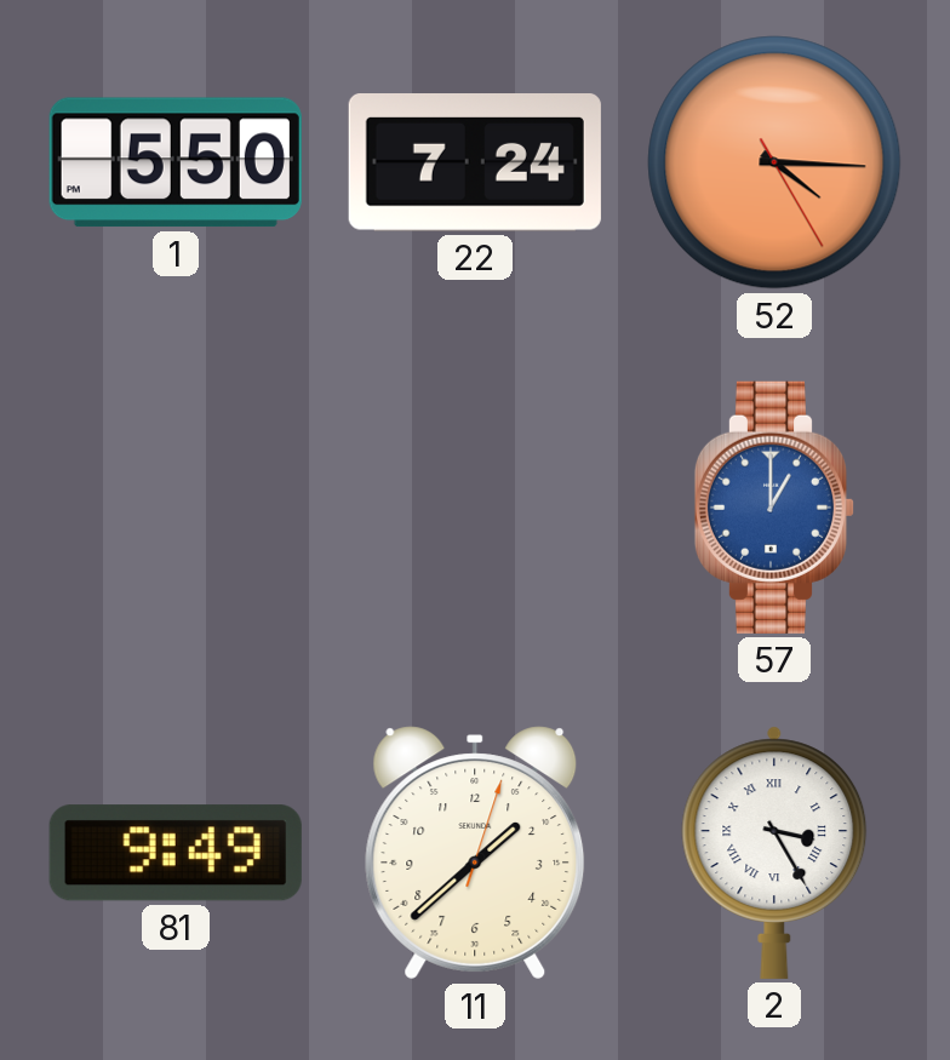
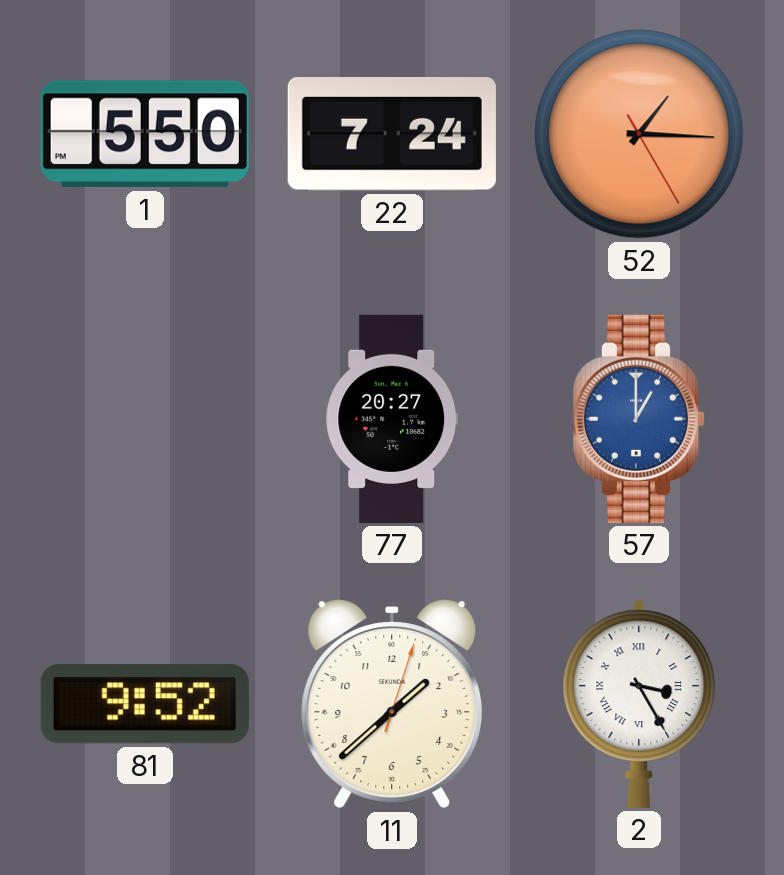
52: 4:15 -> 1:15 (639, 134)
77: none -> 20:27 (392, 419)
81: 9:49 -> 9:52 (145, 704)
